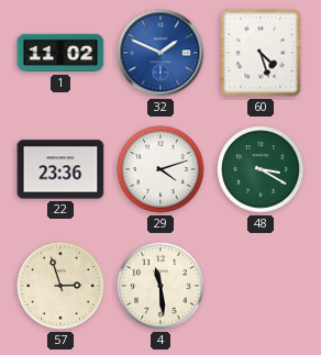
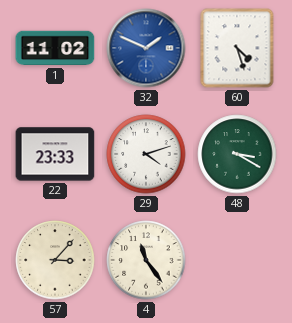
22: 23:36 -> 23:33 (55, 154)
57: 2:57 -> 3:07 (55, 260)
4: 11:29 -> 11:24 (146, 260)
